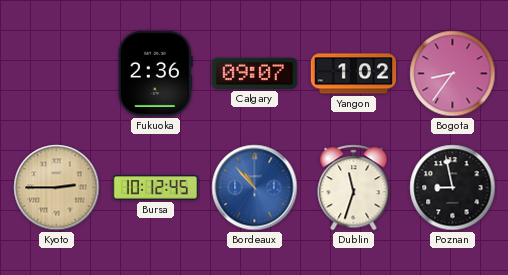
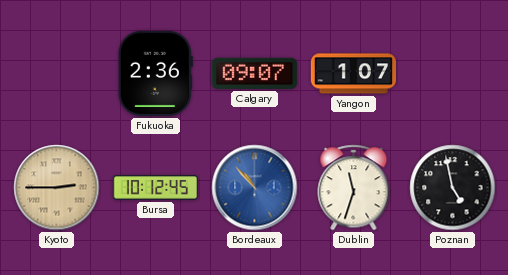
Yangon: 1:02 -> 1:07 (353, 74)
Bogota: 8:36 -> none (453, 74)
Poznan: 8:58 -> 4:58 (453, 188)
